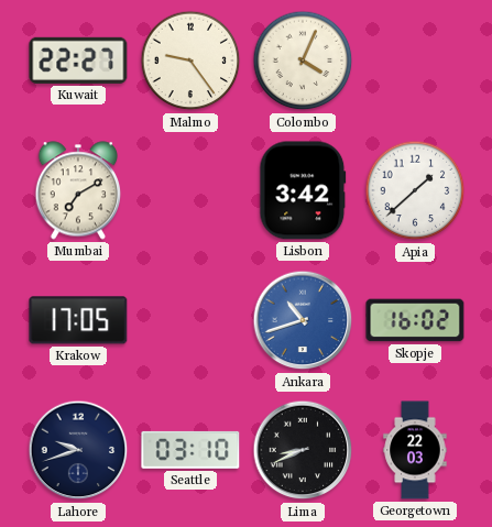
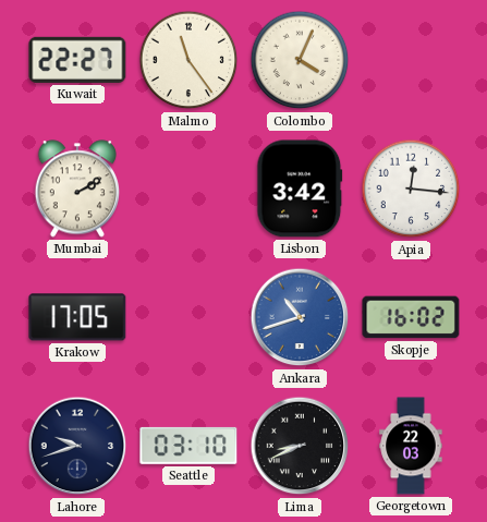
Malmo: 9:24 -> 11:24 (188, 60)
Mumbai: 7:10 -> 2:10 (77, 189)
Apia: 1:38 -> 12:16 (411, 189)
